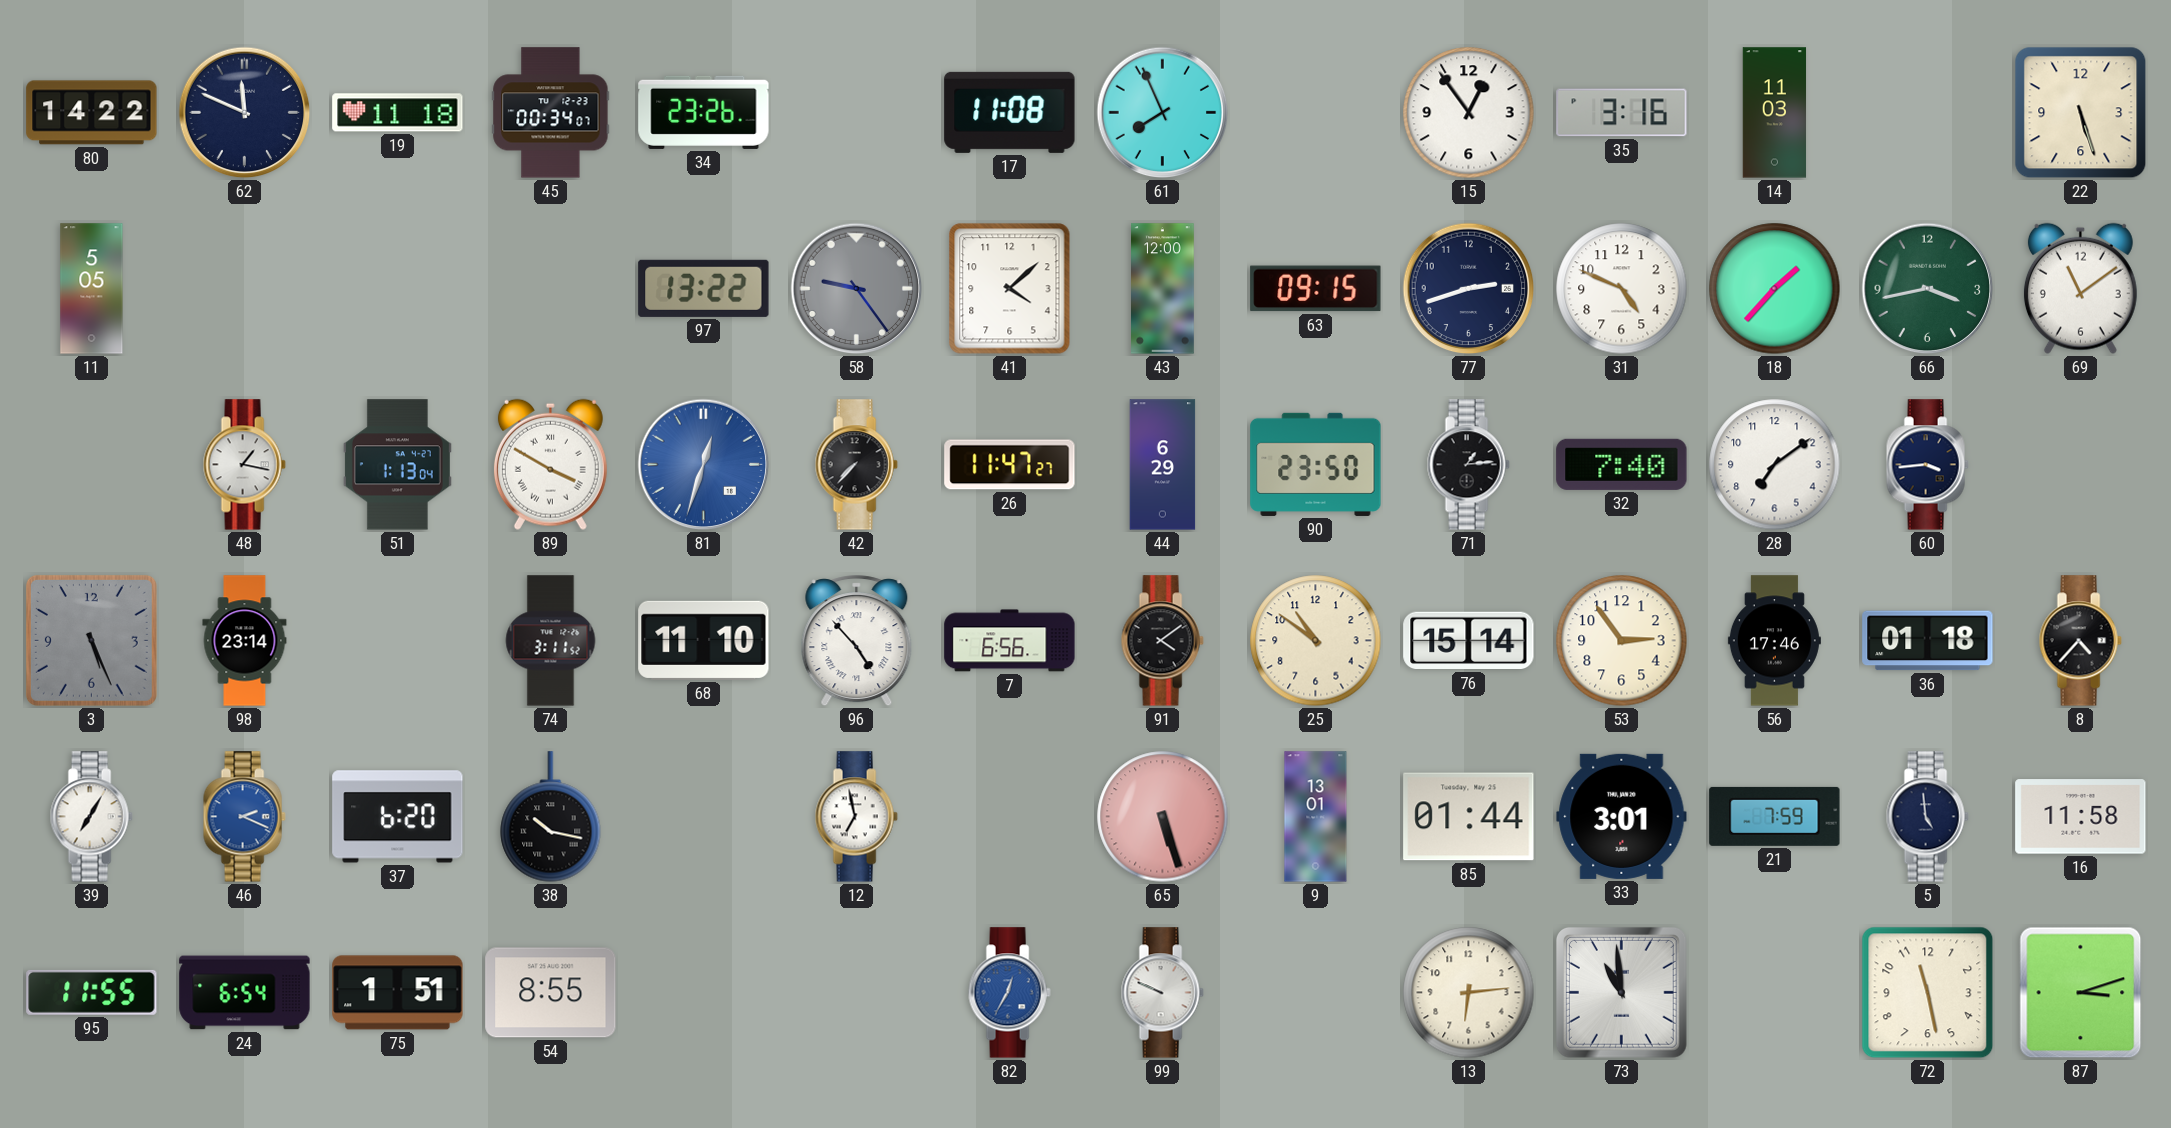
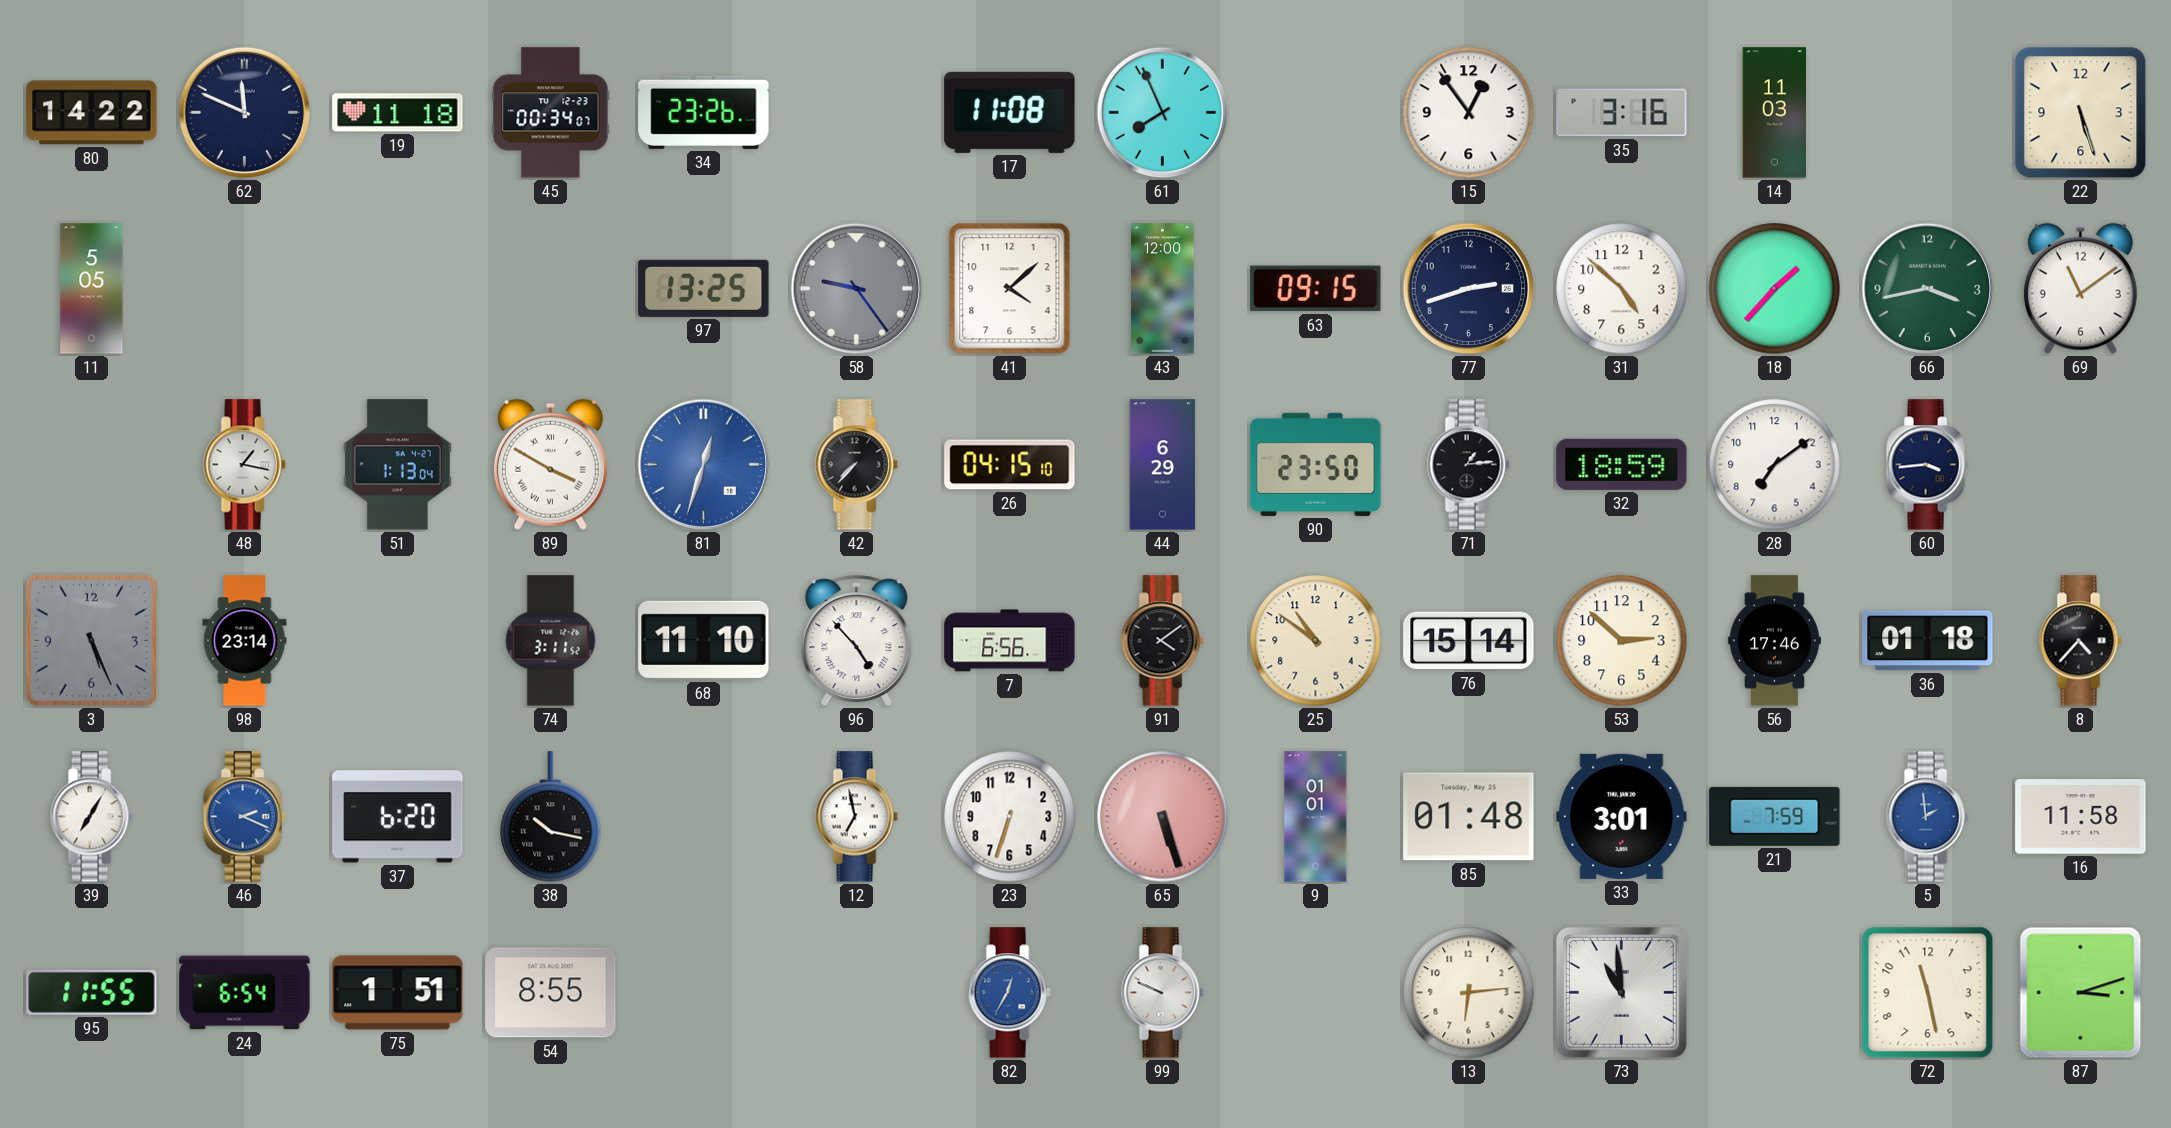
97: 13:22 -> 13:25 (704, 288)
31: 4:49 -> 4:52 (1622, 289)
26: 11:47 -> 04:15 (1010, 465)
32: 7:40 -> 18:59 (1622, 464)
53: 2:54 -> 2:52 (1622, 641)
23: none -> 6:33 (1010, 817)
9: 13:01 -> 01:01 (1316, 817)
85: 01:44 -> 01:48 (1469, 817)
5: 4:59 -> 1:59 (1927, 817)
5 dial: navy -> blue (1927, 817)
